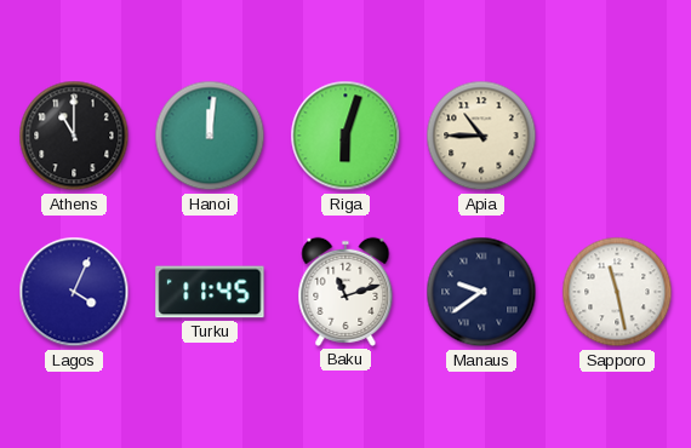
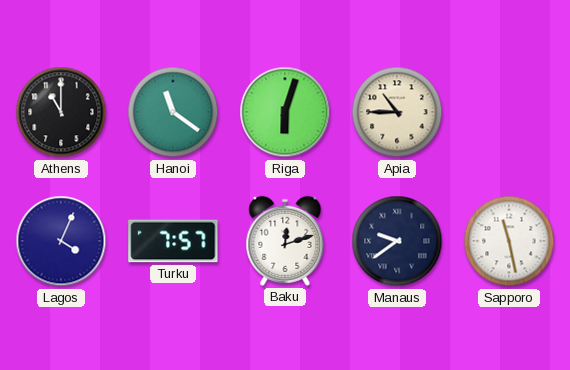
Hanoi: 12:01 -> 11:21 (173, 112)
Turku: 11:45 -> 7:57 (173, 241)
Baku: 11:12 -> 12:12 (285, 241)
